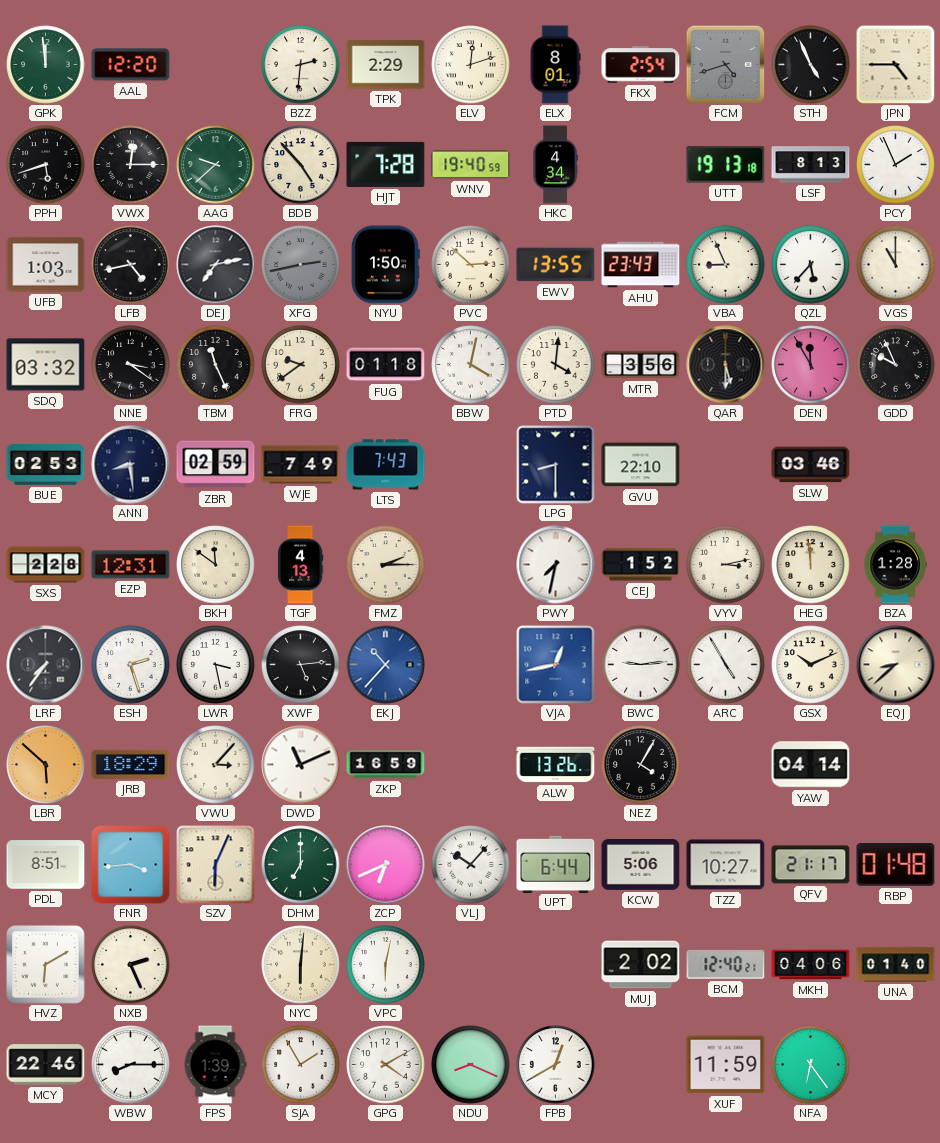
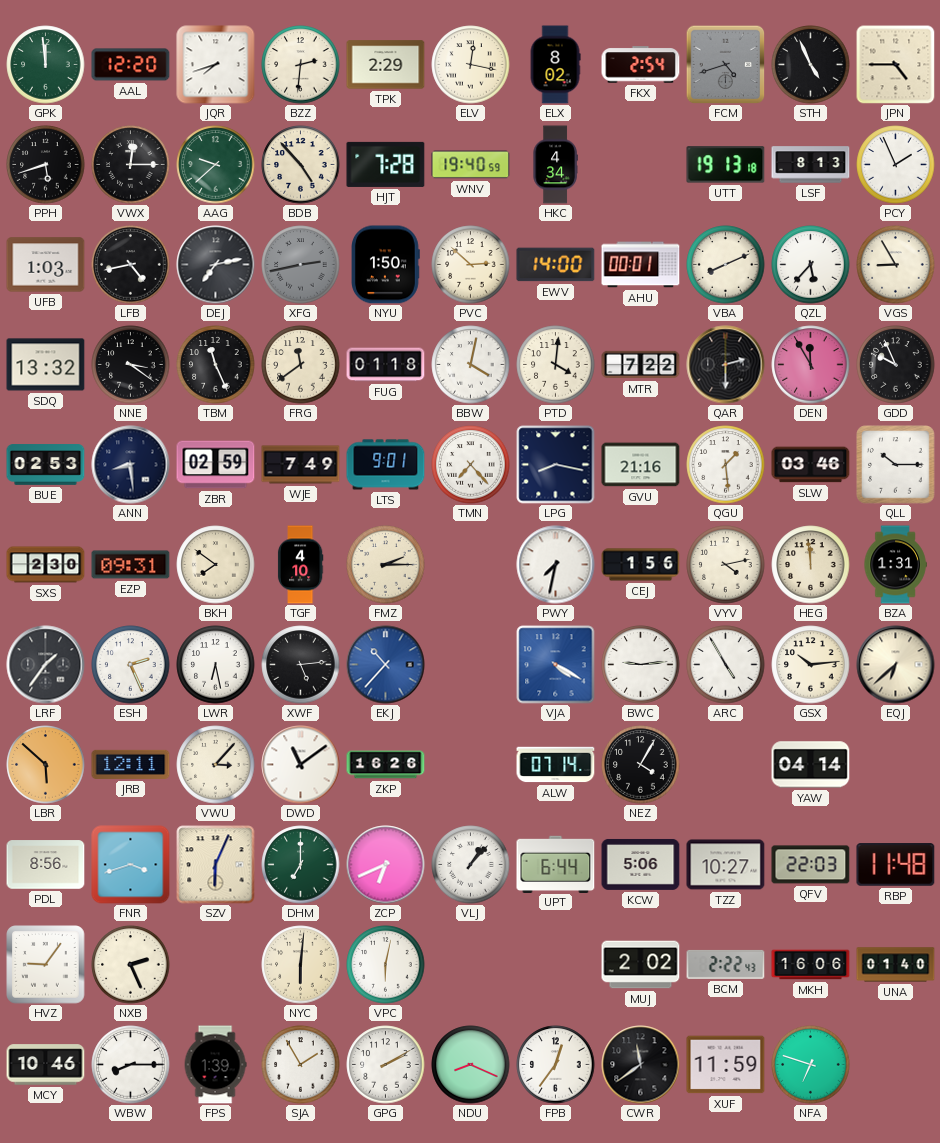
JQR: none -> 7:42 (216, 65)
ELV: 12:12 -> 12:17 (471, 65)
ELX: 8:01 -> 8:02 (555, 65)
EWV: 13:55 -> 14:00 (556, 265)
AHU: 23:43 -> 00:01 (641, 265)
VBA: 8:56 -> 8:11 (726, 265)
VGS: 11:00 -> 8:55 (896, 265)
SDQ: 03:32 -> 13:32 (46, 365)
FRG: 9:39 -> 11:39 (301, 365)
MTR: 3:56 -> 7:22 (641, 365)
QAR: 5:30 -> 2:30 (726, 365)
LTS: 7:43 -> 9:01 (386, 465)
TMN: none -> 7:23 (471, 465)
LPG: 8:30 -> 8:17 (556, 465)
GVU: 22:10 -> 21:16 (641, 465)
QGU: none -> 1:29 (726, 465)
QLL: none -> 10:15 (896, 465)
SXS: 2:28 -> 2:30 (46, 565)
EZP: 12:31 -> 09:31 (131, 565)
BKH: 11:51 -> 7:51 (216, 565)
TGF: 4:13 -> 4:10 (300, 565)
CEJ: 1:52 -> 1:56 (641, 565)
VYV: 3:13 -> 4:13 (726, 565)
BZA: 1:28 -> 1:31 (895, 565)
LRF: 7:36 -> 1:36 (46, 665)
ESH: 2:27 -> 2:26 (131, 665)
LWR: 3:28 -> 6:28 (216, 665)
VJA: 12:43 -> 4:20 (556, 665)
GSX: 10:11 -> 10:14 (811, 665)
EQJ: 8:38 -> 6:38 (896, 665)
JRB: 18:29 -> 12:11 (131, 764)
DWD: 11:11 -> 11:09 (301, 765)
ZKP: 16:59 -> 16:26 (386, 765)
ALW: 13:26 -> 07:14 (556, 765)
PDL: 8:51 -> 8:56 (46, 865)
FNR: 3:44 -> 3:42 (131, 865)
VLJ: 10:07 -> 1:07 (471, 865)
QFV: 21:17 -> 22:03 (811, 865)
RBP: 01:48 -> 11:48 (896, 865)
HVZ: 6:10 -> 9:06 (46, 965)
BCM: 12:40 -> 2:22 (726, 964)
MKH: 04:06 -> 16:06 (811, 965)
MCY: 22:46 -> 10:46 (46, 1065)
GPG: 4:10 -> 2:10 (386, 1065)
FPB: 12:40 -> 12:36 (556, 1065)
CWR: none -> 11:39 (641, 1065)
NFA: 6:24 -> 6:48 (811, 1065)
